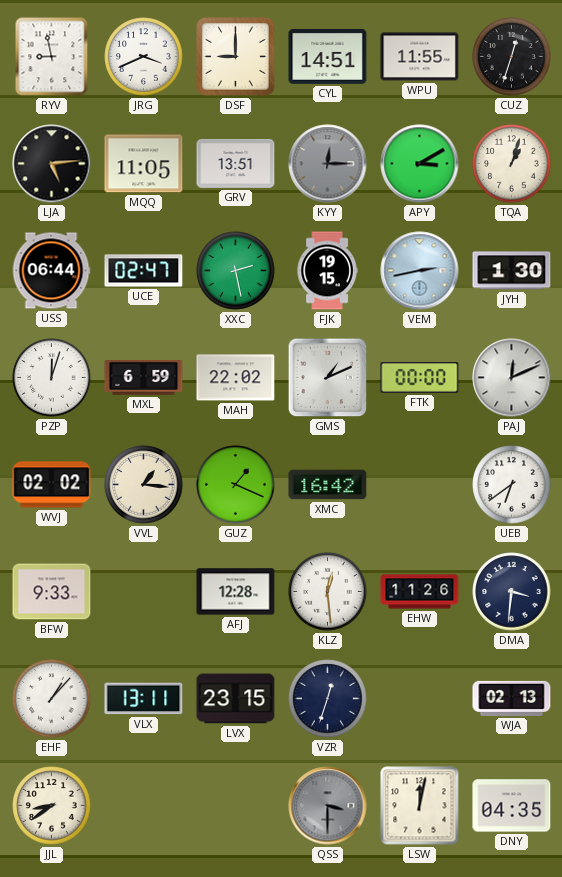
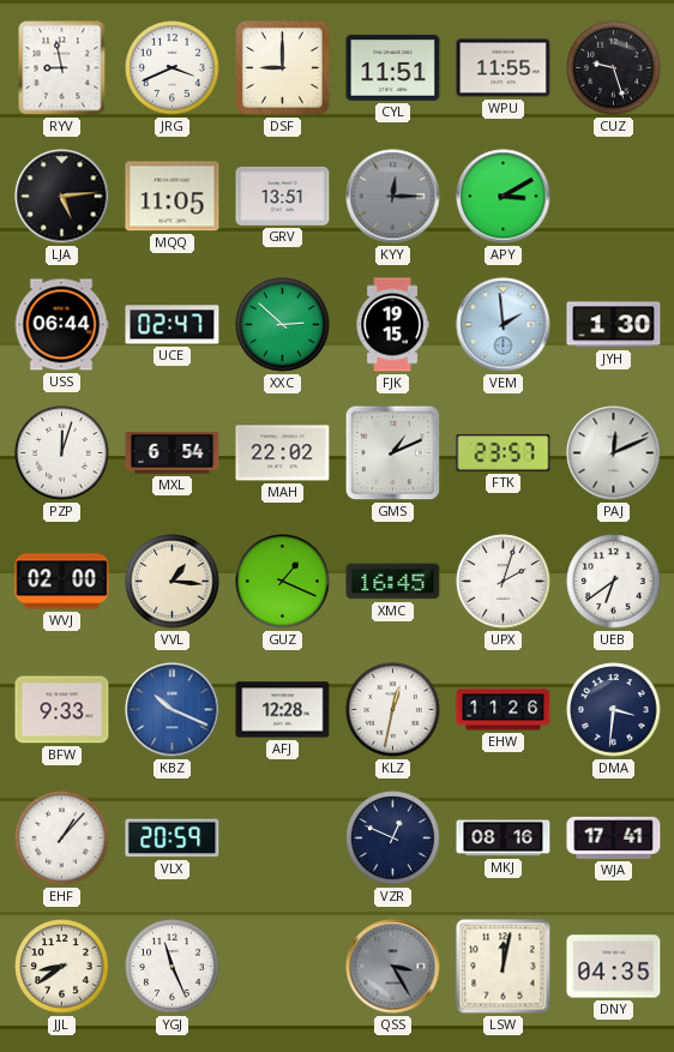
CYL: 14:51 -> 11:51 (393, 68)
CUZ: 12:33 -> 9:27 (614, 68)
TQA: 1:03 -> none (512, 164)
XXC: 2:28 -> 2:52 (283, 325)
VEM: 2:43 -> 1:59 (504, 325)
MXL: 6:59 -> 6:54 (173, 452)
FTK: 00:00 -> 23:57 (504, 452)
WVJ: 02:02 -> 02:00 (62, 582)
XMC: 16:42 -> 16:45 (393, 582)
UPX: none -> 2:03 (504, 582)
KBZ: none -> 10:19 (173, 710)
KLZ: 12:29 -> 12:32 (393, 710)
VLX: 13:11 -> 20:59 (173, 838)
LVX: 23:15 -> none (236, 699)
VZR: 12:33 -> 12:49 (393, 838)
MKJ: none -> 08:16 (504, 838)
WJA: 02:13 -> 17:41 (614, 837)
YGJ: none -> 11:26 (173, 967)
QSS: 3:30 -> 3:25 (393, 967)
